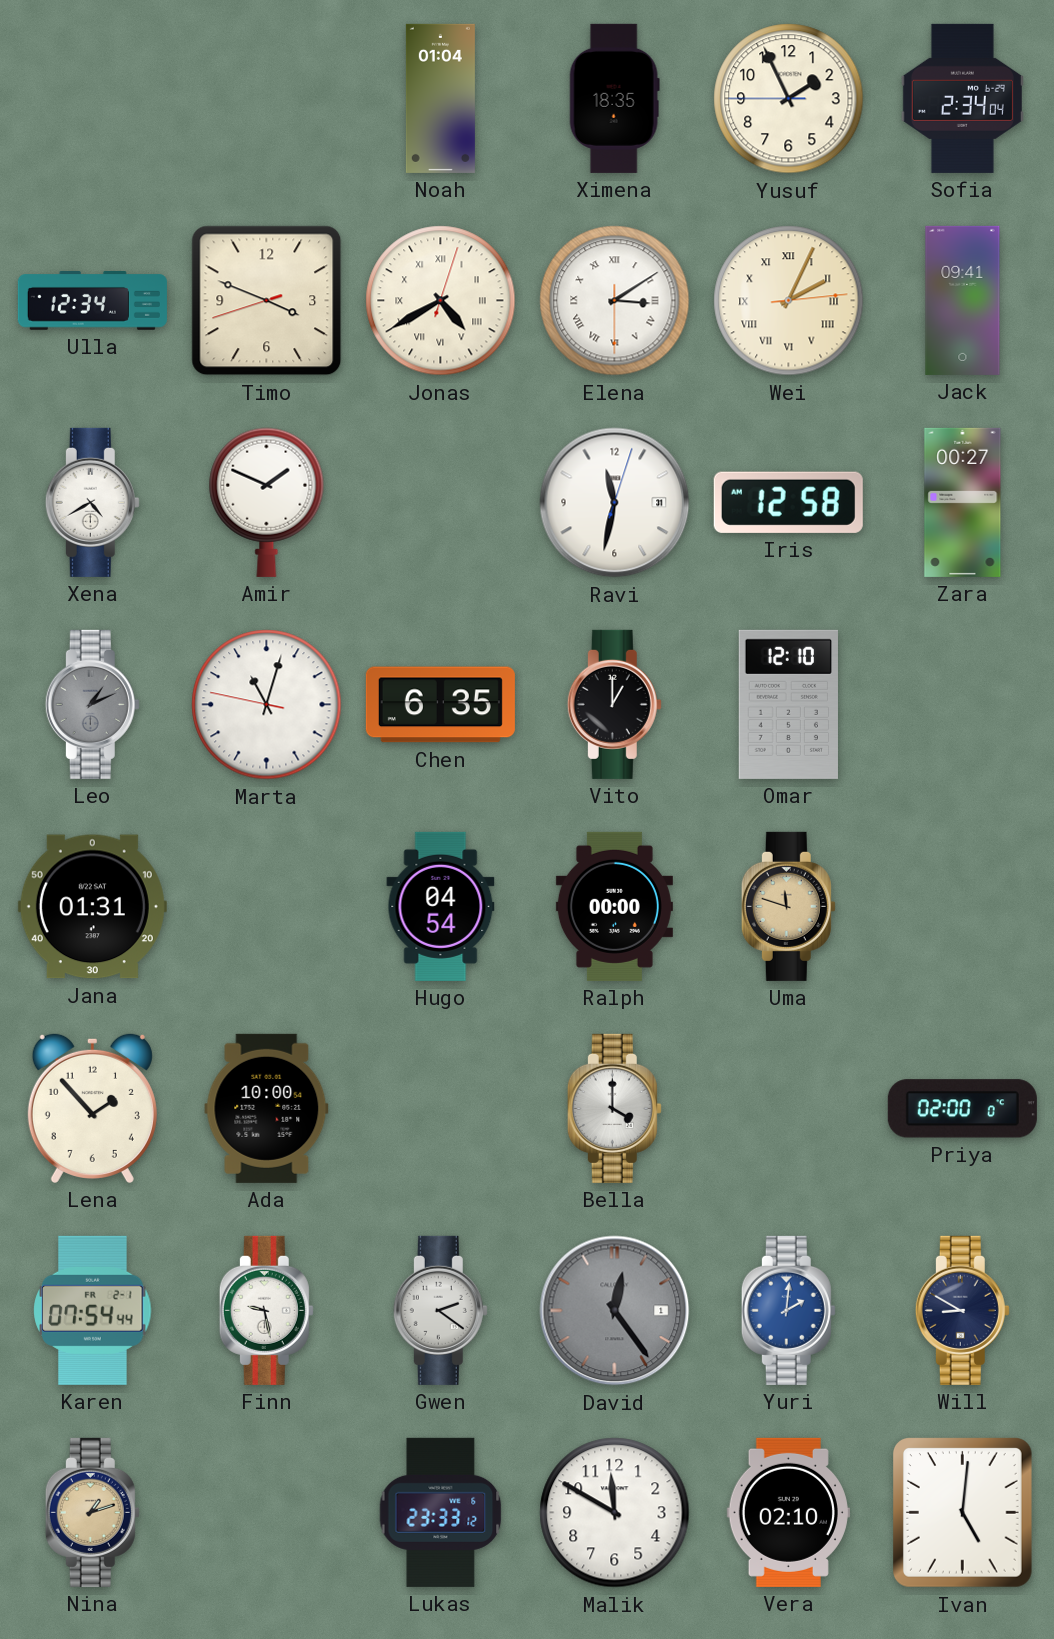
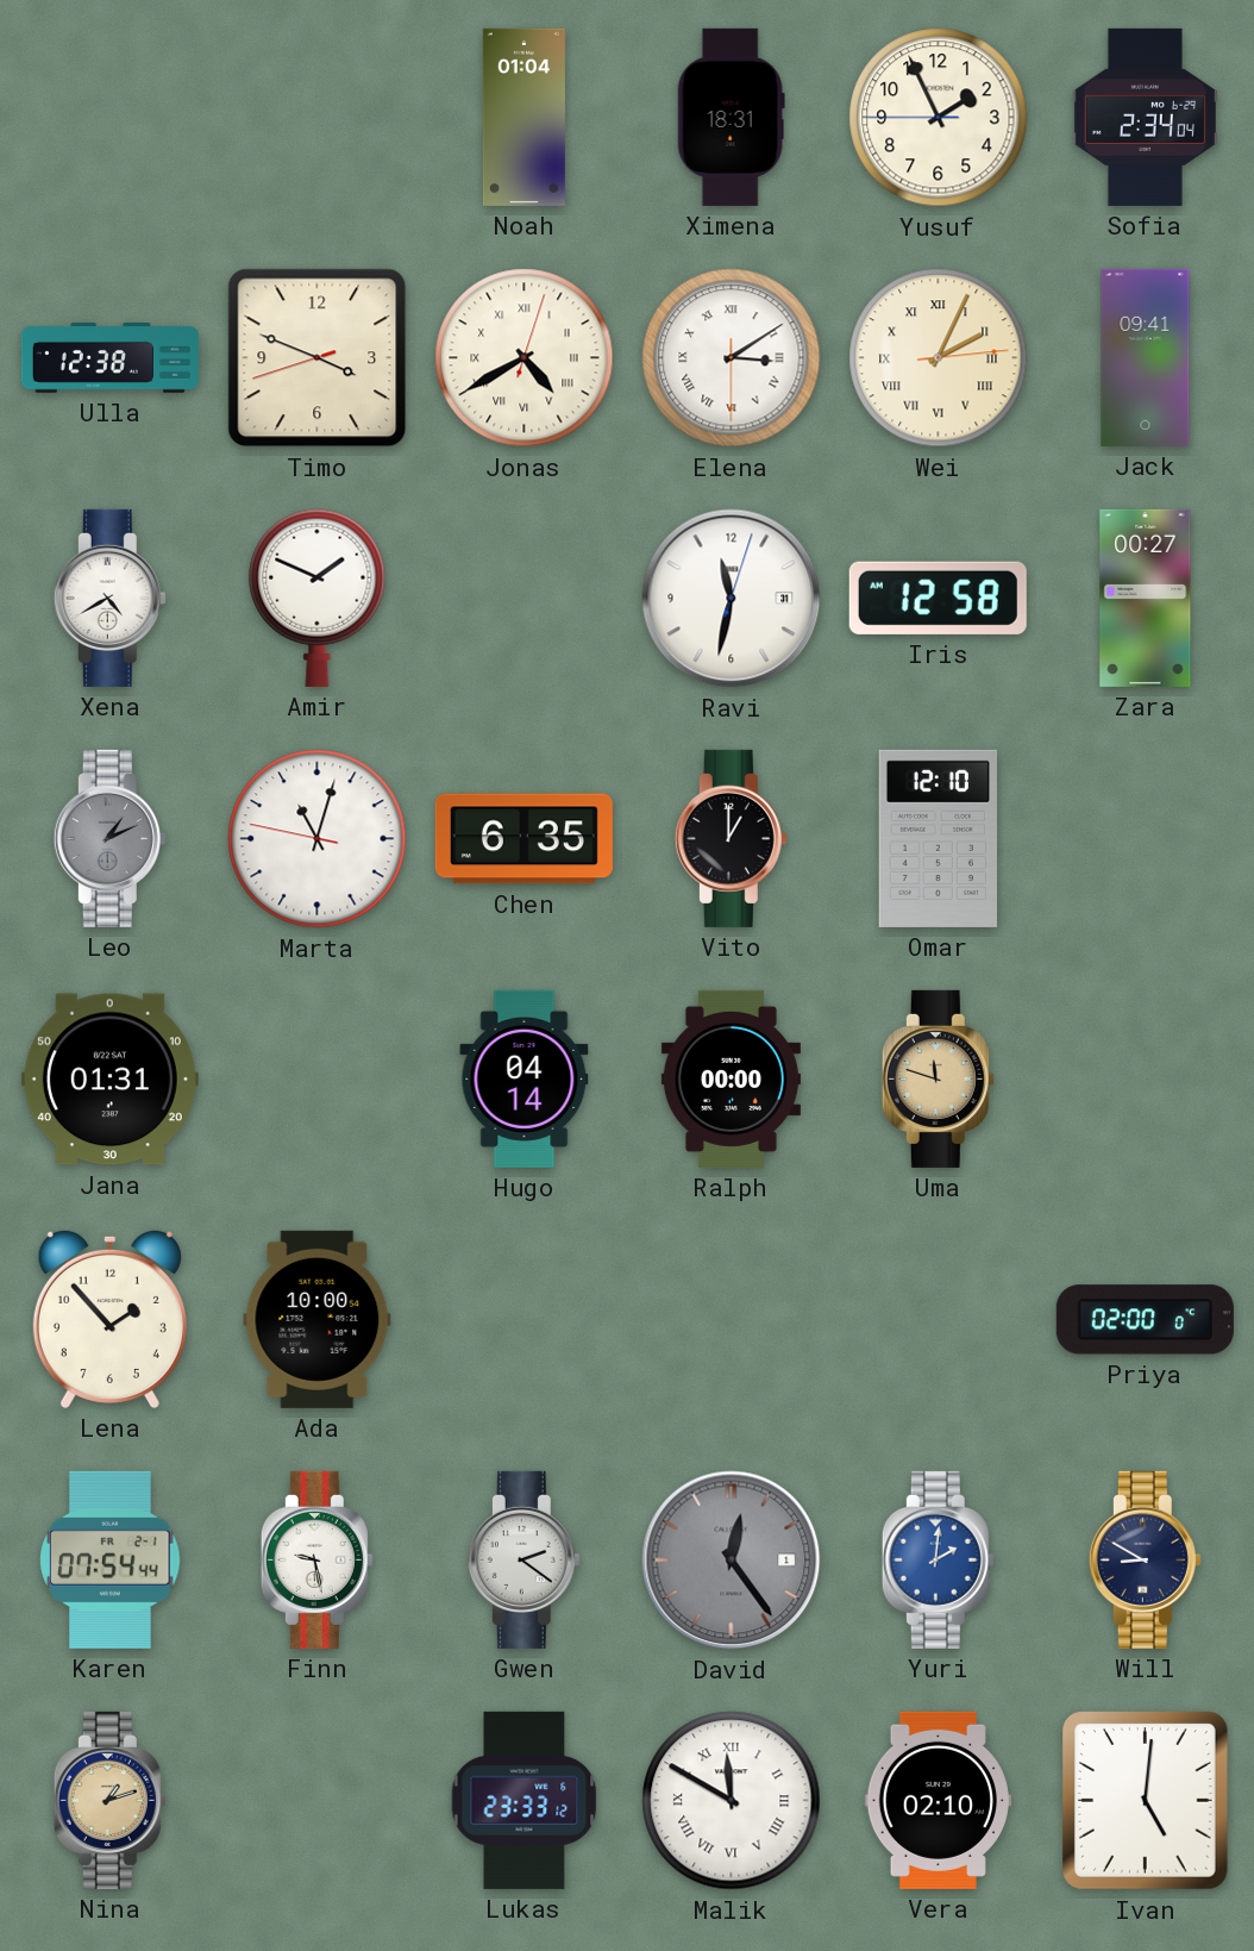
Ximena: 18:35 -> 18:31 (731, 117)
Ulla: 12:34 -> 12:38 (109, 358)
Hugo: 04:54 -> 04:14 (525, 1078)
Bella: 4:00 -> none (614, 1108)
Malik numerals: Arabic -> Roman (732, 1801)
